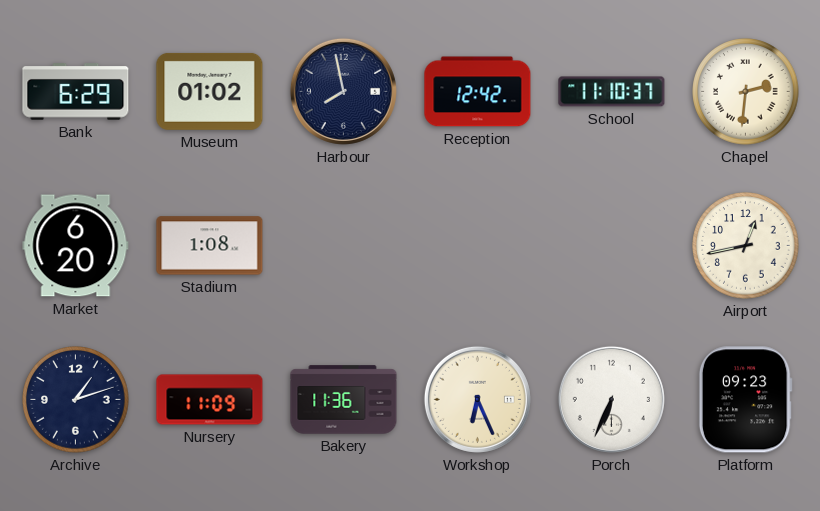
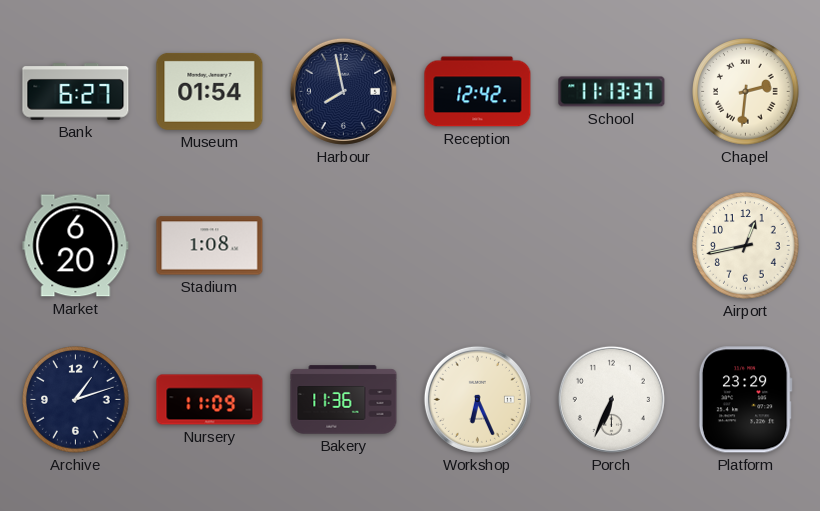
Bank: 6:29 -> 6:27 (76, 92)
Museum: 01:02 -> 01:54 (210, 91)
School: 11:10 -> 11:13 (612, 92)
Platform: 09:23 -> 23:29 (745, 400)
